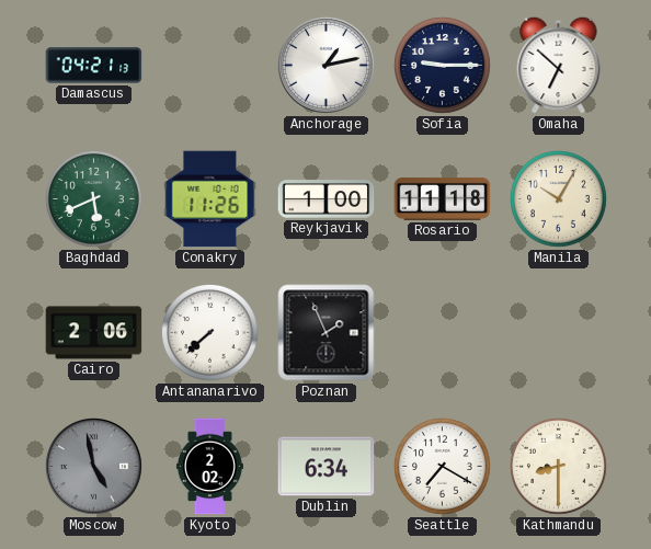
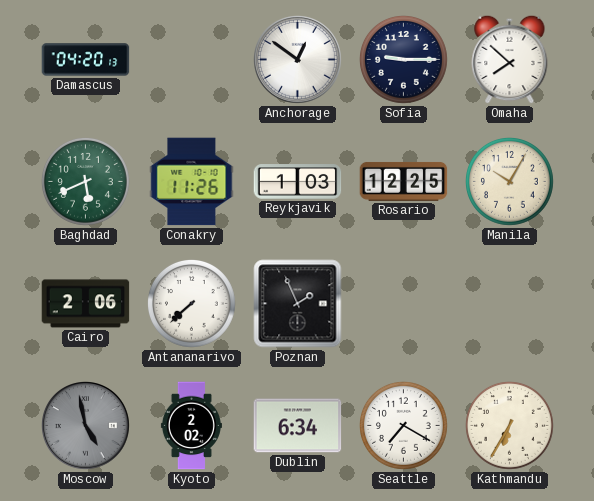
Damascus: 04:21 -> 04:20 (86, 60)
Anchorage: 1:13 -> 12:51 (298, 60)
Omaha: 6:52 -> 7:52 (510, 59)
Reykjavik: 1:00 -> 1:03 (298, 182)
Rosario: 11:18 -> 12:25 (404, 181)
Kathmandu: 8:30 -> 6:35 (510, 426)
